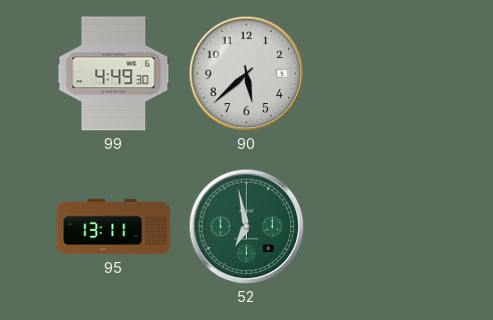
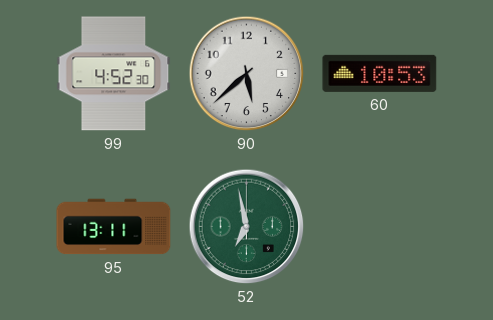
99: 4:49 -> 4:52 (114, 74)
60: none -> 10:53 (380, 73)
